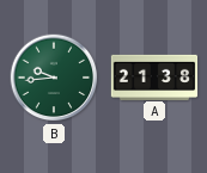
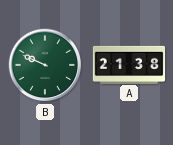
B: 9:44 -> 9:49 (45, 65)
